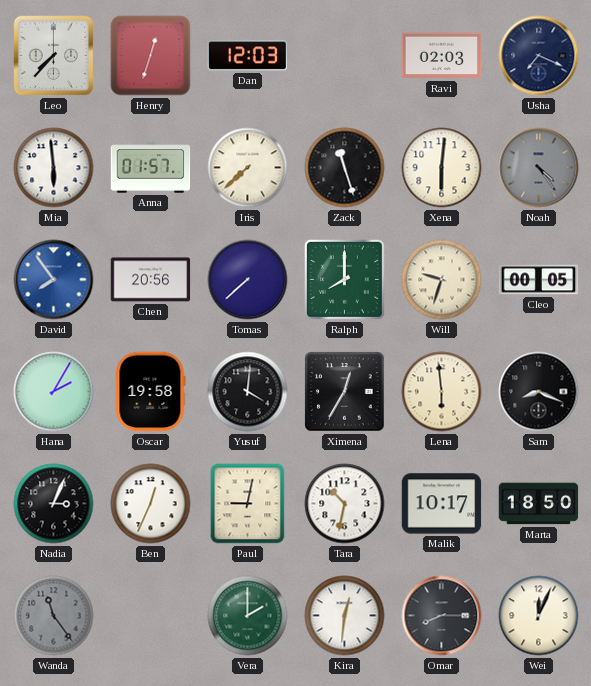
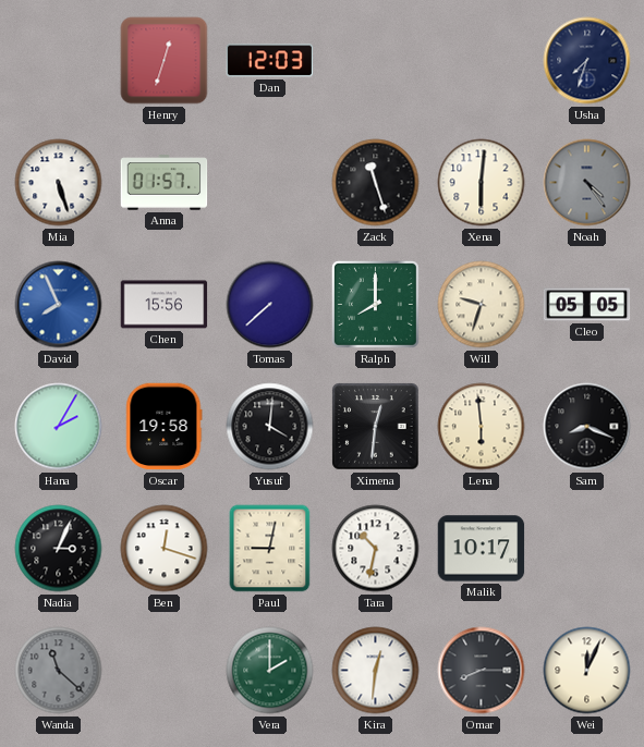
Leo: 7:37 -> none (54, 56)
Ravi: 02:03 -> none (442, 56)
Usha: 7:19 -> 7:33 (587, 61)
Mia: 5:59 -> 5:27 (59, 183)
Iris: 7:38 -> none (248, 168)
David: 7:54 -> 7:56 (59, 305)
Chen: 20:56 -> 15:56 (165, 305)
Cleo: 00:05 -> 05:05 (587, 305)
Ximena: 12:35 -> 12:31 (376, 427)
Ben: 12:34 -> 12:18 (165, 549)
Marta: 18:50 -> none (539, 504)
Wanda: 11:24 -> 11:22 (59, 671)
